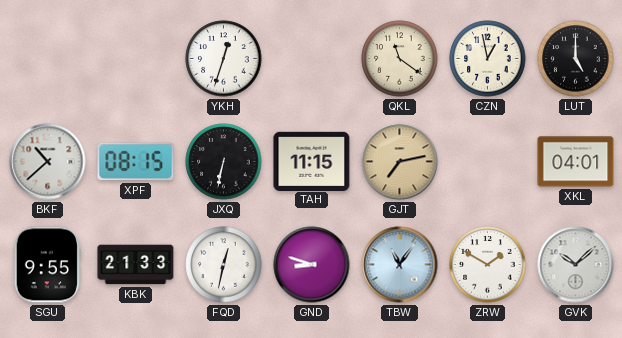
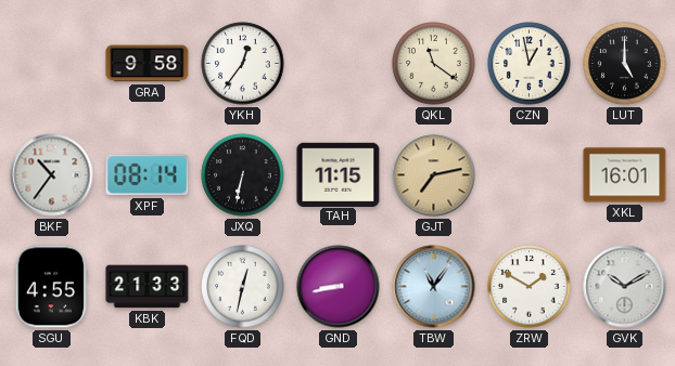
GRA: none -> 9:58 (148, 64)
YKH: 12:33 -> 12:36 (243, 64)
BKF: 10:38 -> 10:36 (52, 175)
XPF: 08:15 -> 08:14 (148, 175)
XKL: 04:01 -> 16:01 (625, 175)
SGU: 9:55 -> 4:55 (51, 287)
GND: 8:48 -> 8:43 (339, 287)
GVK: 10:08 -> 10:10 (625, 287)
